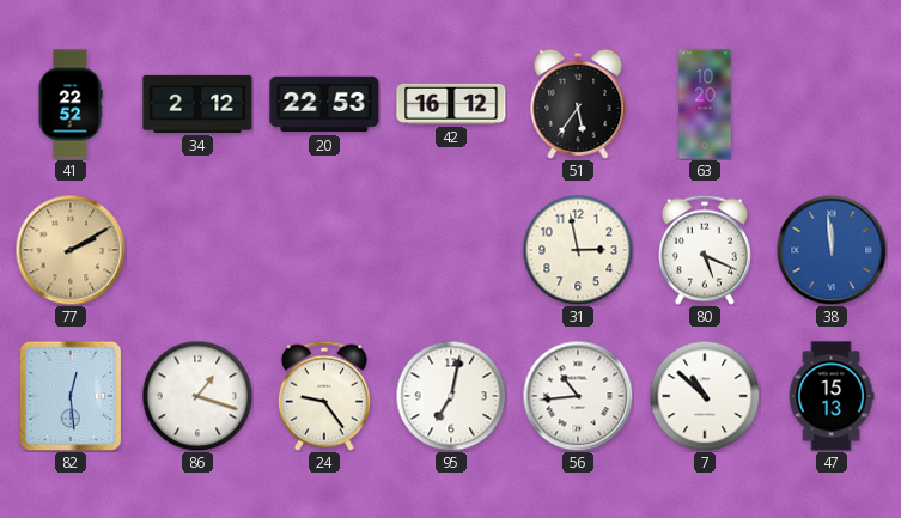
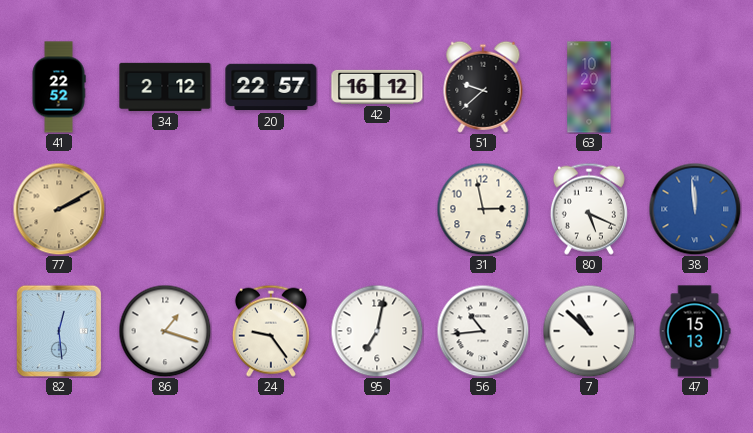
20: 22:53 -> 22:57 (271, 87)
51: 5:36 -> 9:38 (483, 87)
